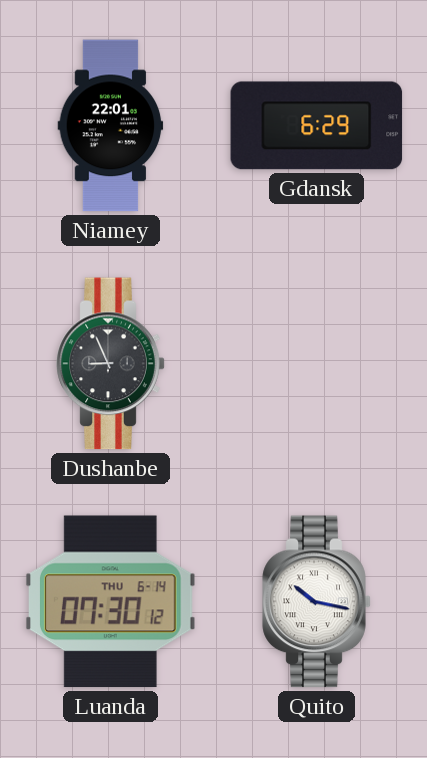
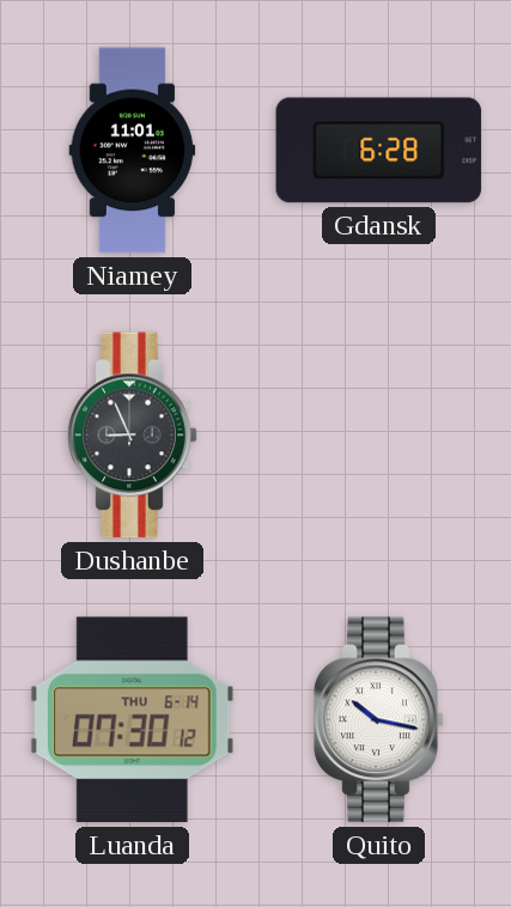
Niamey: 22:01 -> 11:01 (133, 151)
Gdansk: 6:29 -> 6:28 (379, 151)
